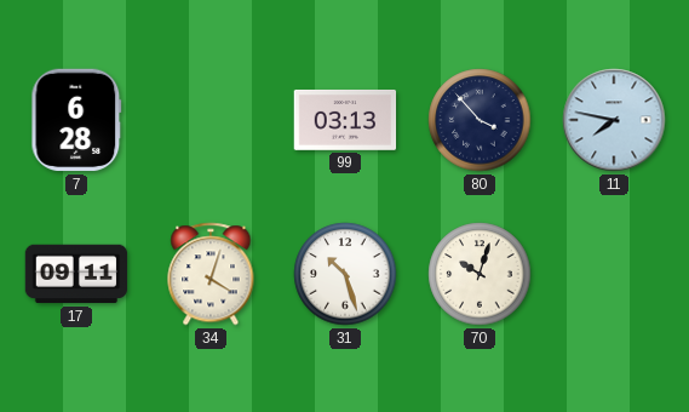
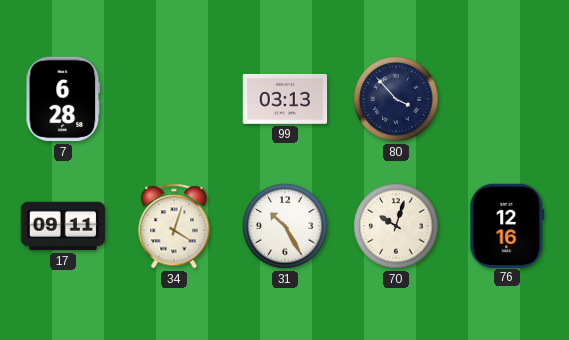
11: 7:47 -> none (614, 120)
31: 10:27 -> 10:25 (285, 226)
76: none -> 12:16 (507, 225)
